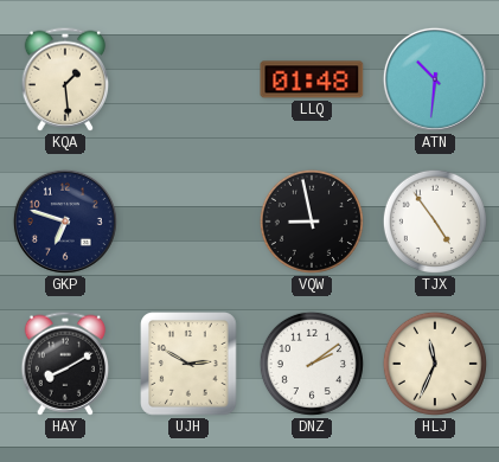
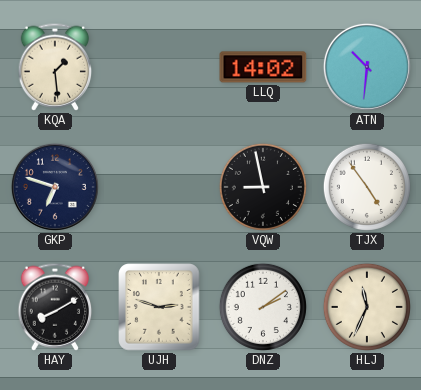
LLQ: 01:48 -> 14:02 (263, 67)
UJH: 2:50 -> 2:48 (159, 307)
